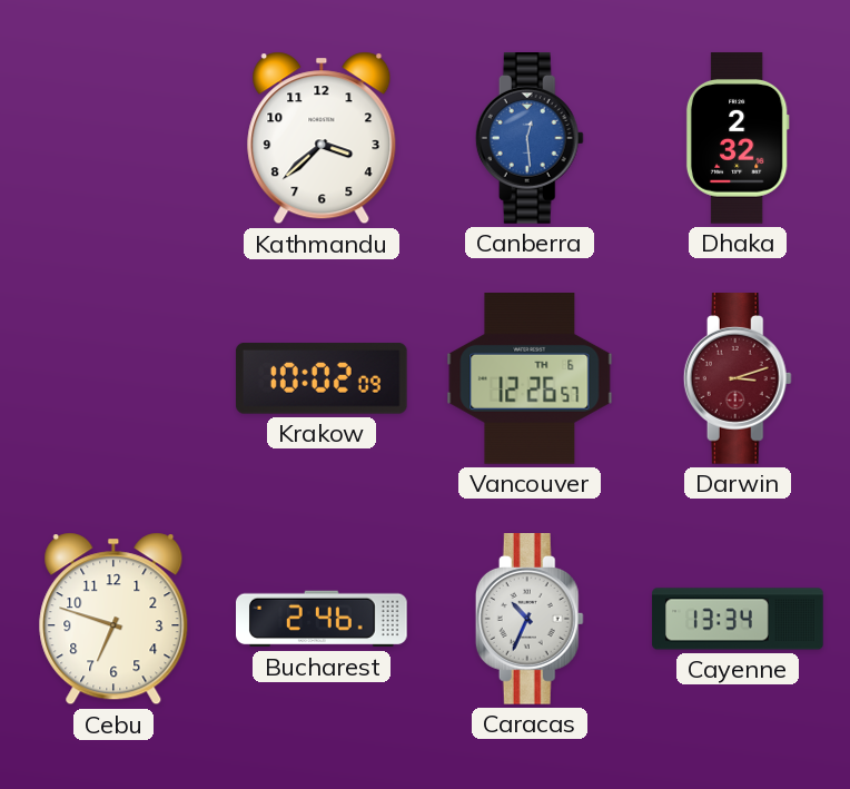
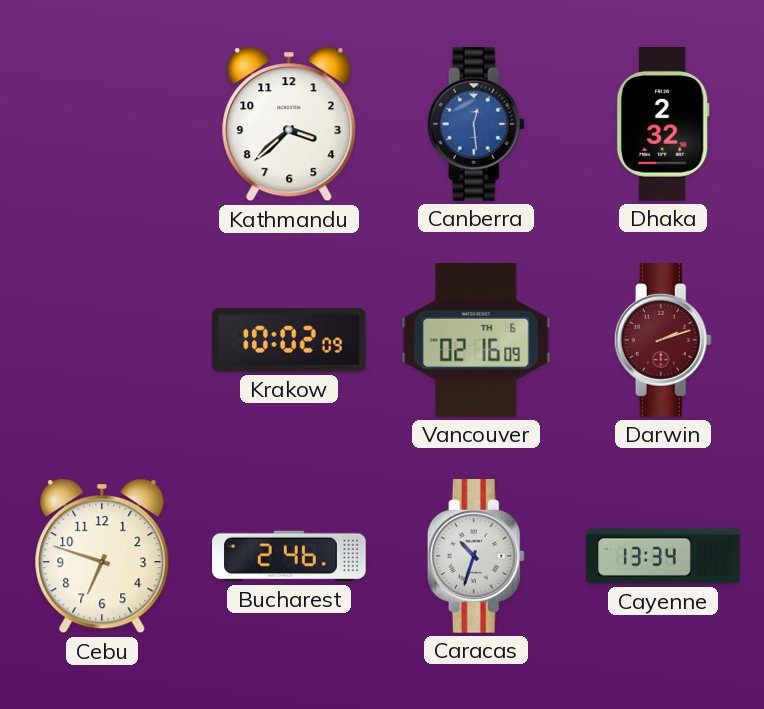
Vancouver: 12:26 -> 02:16 (476, 341)
Darwin: 3:12 -> 2:12 (663, 341)
Caracas: 10:34 -> 10:33 (476, 557)
